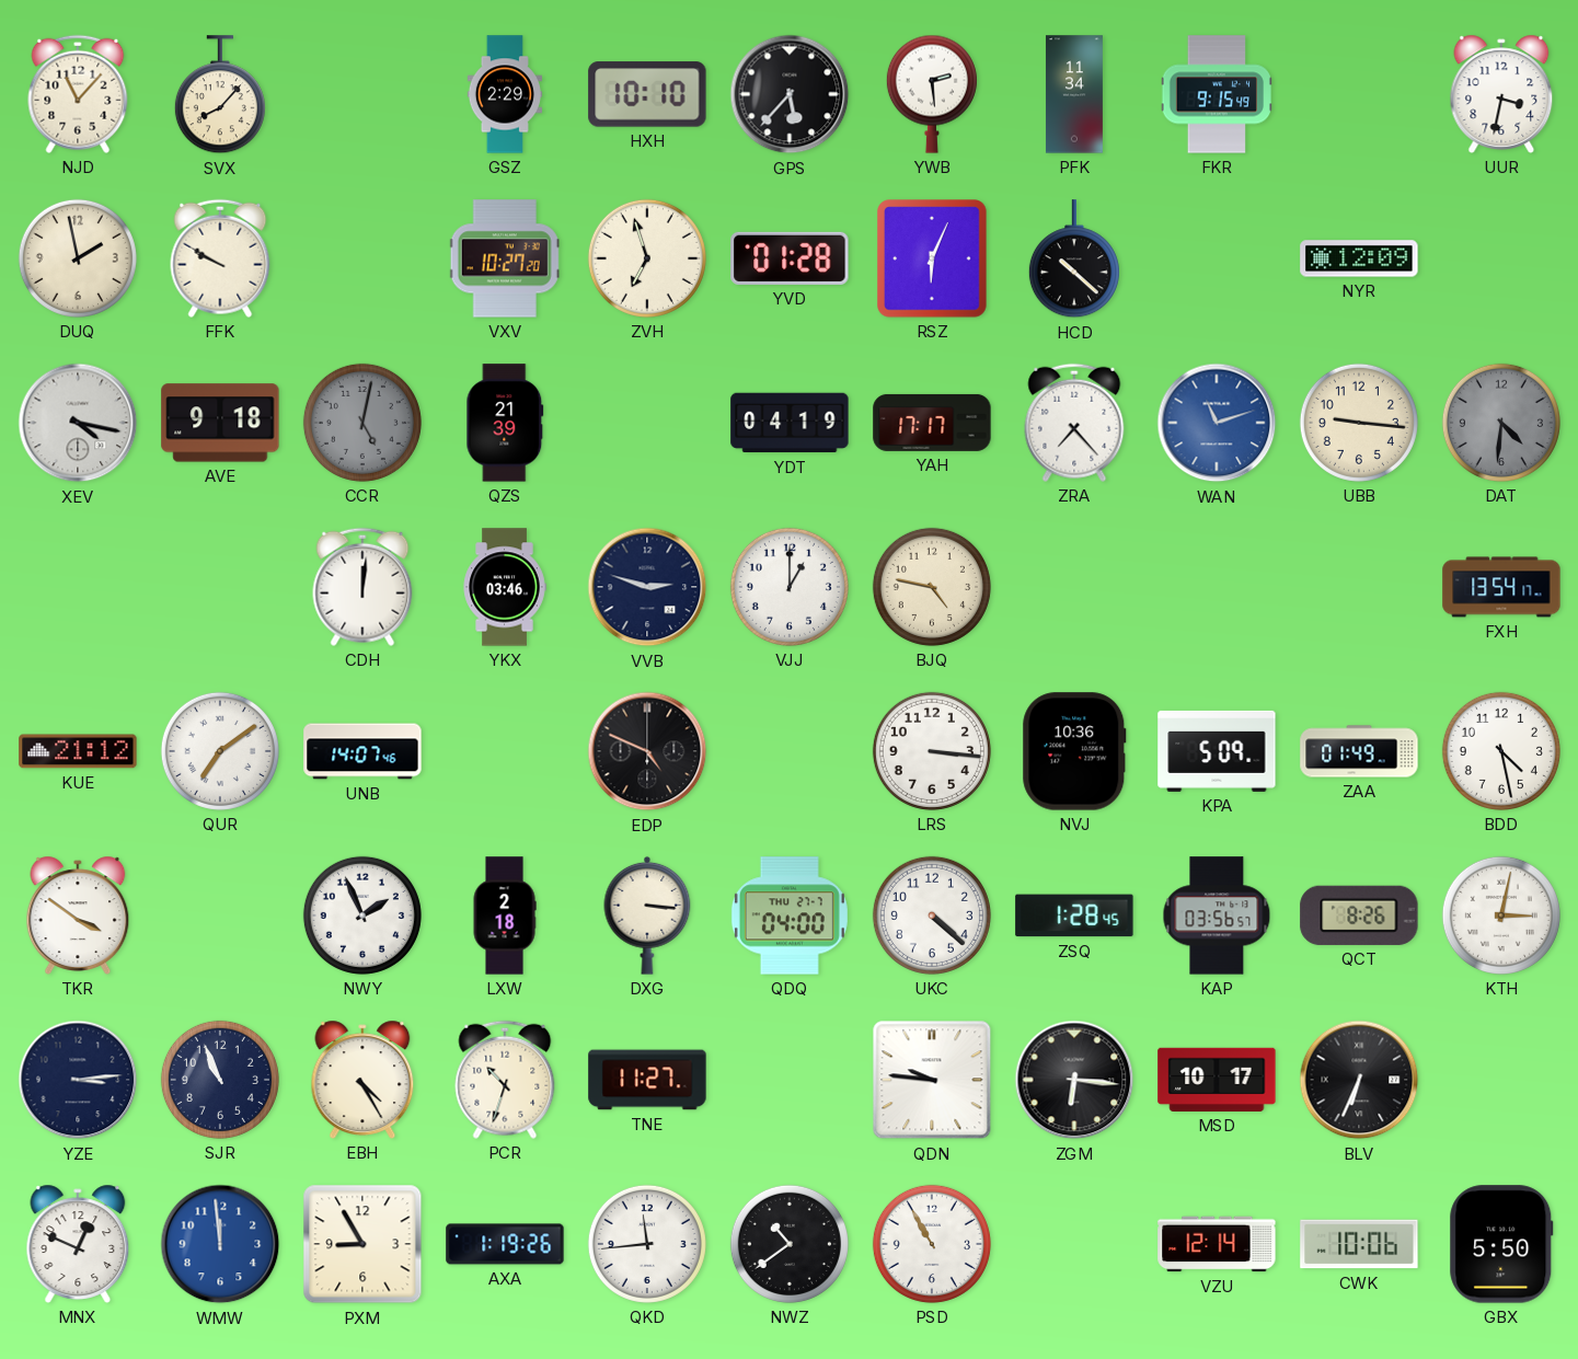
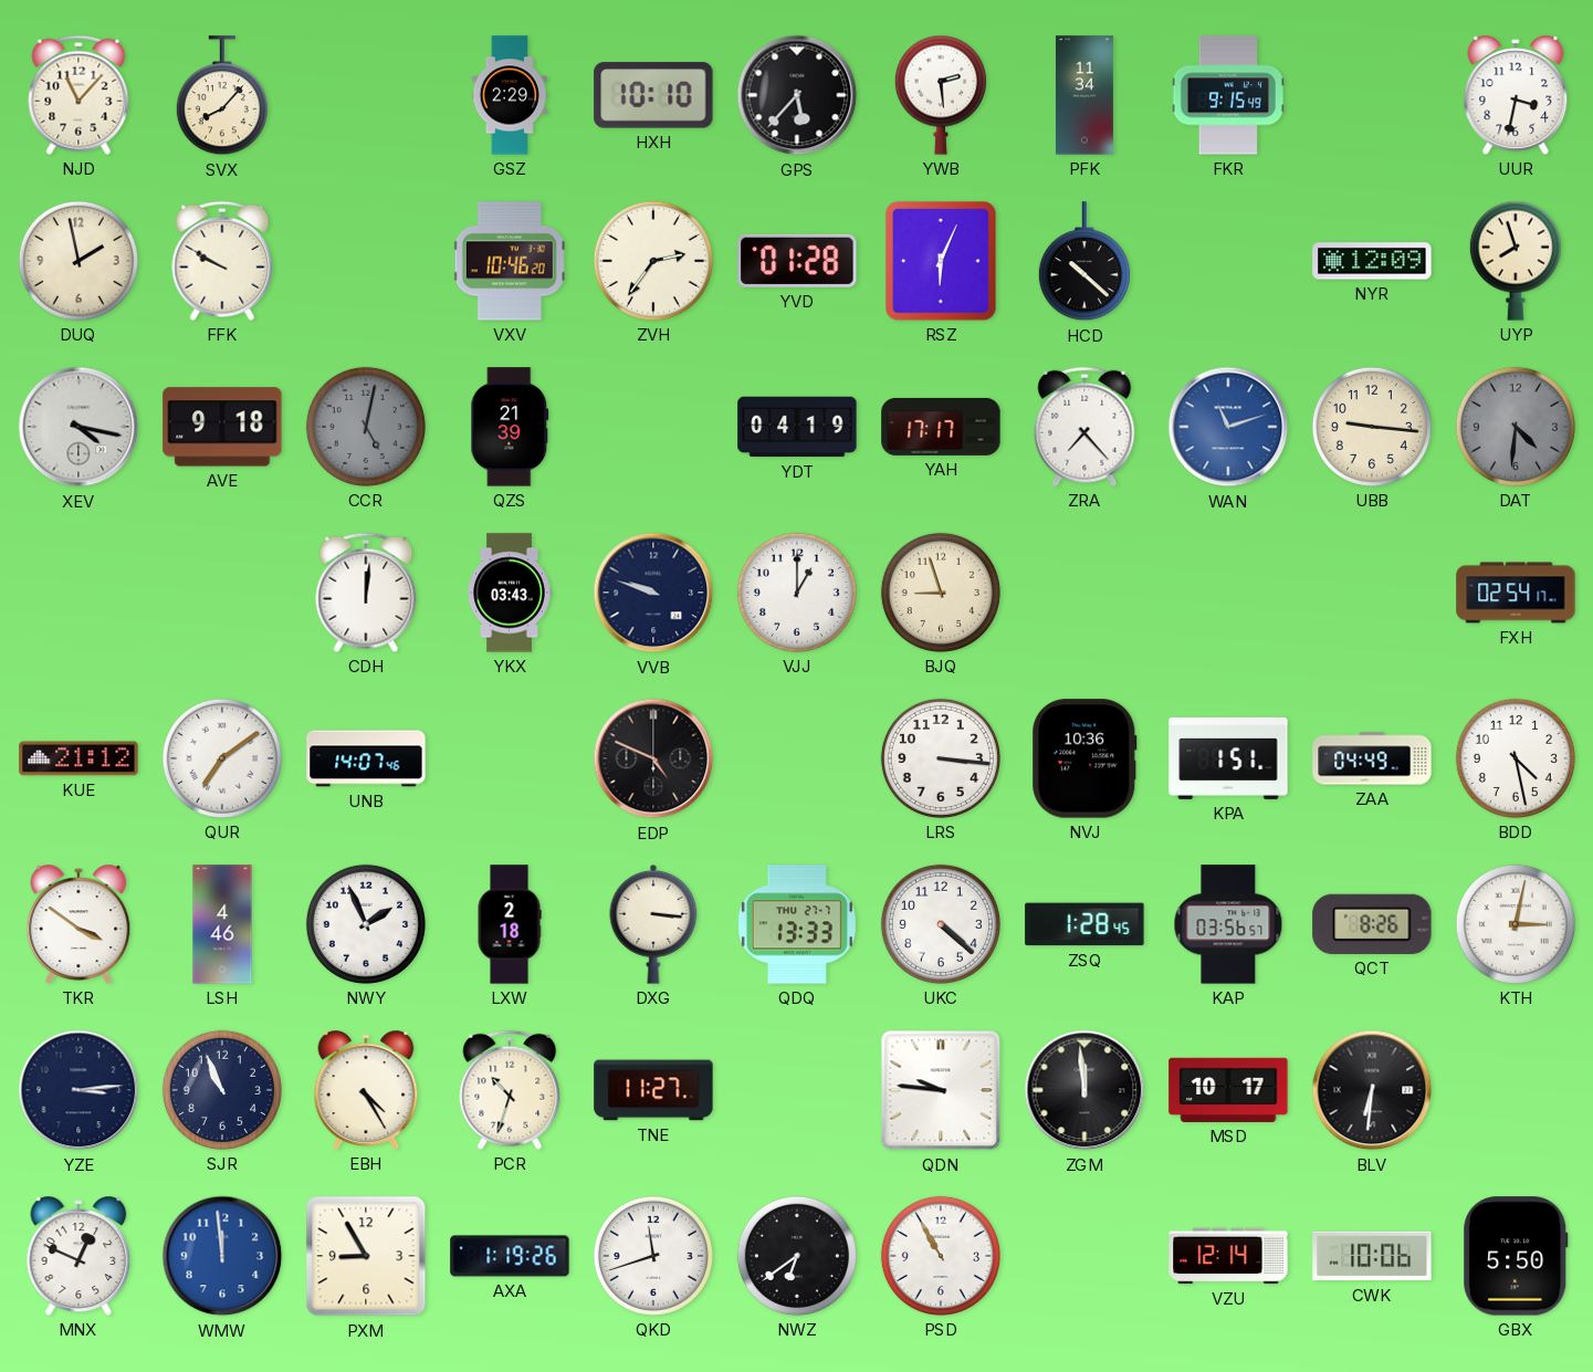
VXV: 10:27 -> 10:46 (510, 261)
ZVH: 6:57 -> 2:36 (653, 261)
UYP: none -> 7:57 (1516, 261)
YKX: 03:46 -> 03:43 (510, 593)
VVB: 2:48 -> 9:48 (653, 593)
BJQ: 4:47 -> 8:57 (941, 593)
FXH: 13:54 -> 02:54 (1516, 593)
KPA: 5:09 -> 1:51 (1228, 758)
ZAA: 01:49 -> 04:49 (1372, 758)
LSH: none -> 4:46 (222, 924)
QDQ: 04:00 -> 13:33 (797, 924)
ZGM: 6:16 -> 11:59 (1084, 1090)
BLV: 6:34 -> 6:31 (1372, 1090)
QKD: 11:44 -> 11:42 (653, 1256)
NWZ: 10:39 -> 6:39 (797, 1256)
